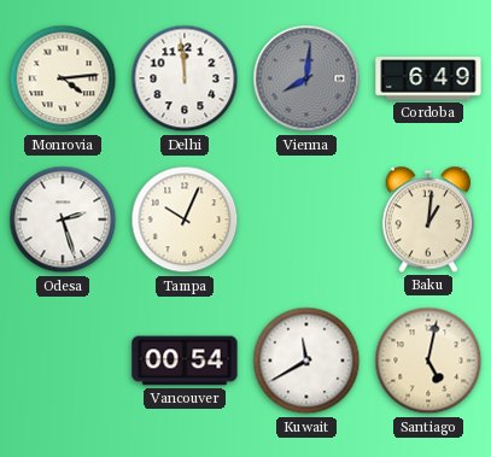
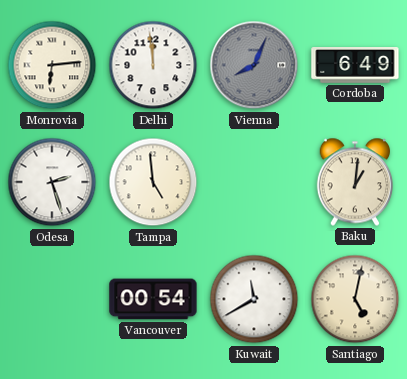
Monrovia: 4:14 -> 6:14 (52, 65)
Vienna: 8:01 -> 8:04 (254, 65)
Tampa: 10:04 -> 4:59 (153, 182)
